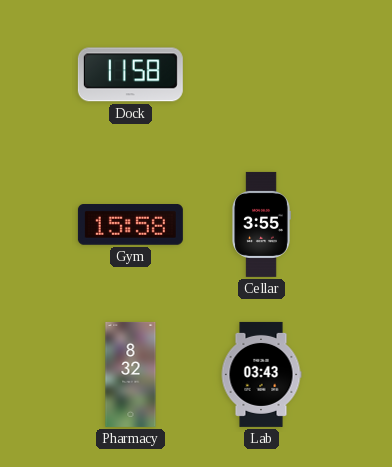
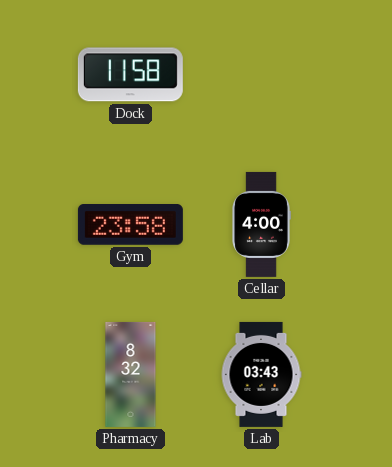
Gym: 15:58 -> 23:58 (130, 225)
Cellar: 3:55 -> 4:00 (261, 224)
